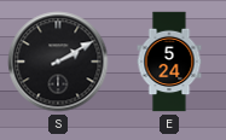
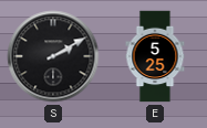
E: 5:24 -> 5:25 (155, 56)
